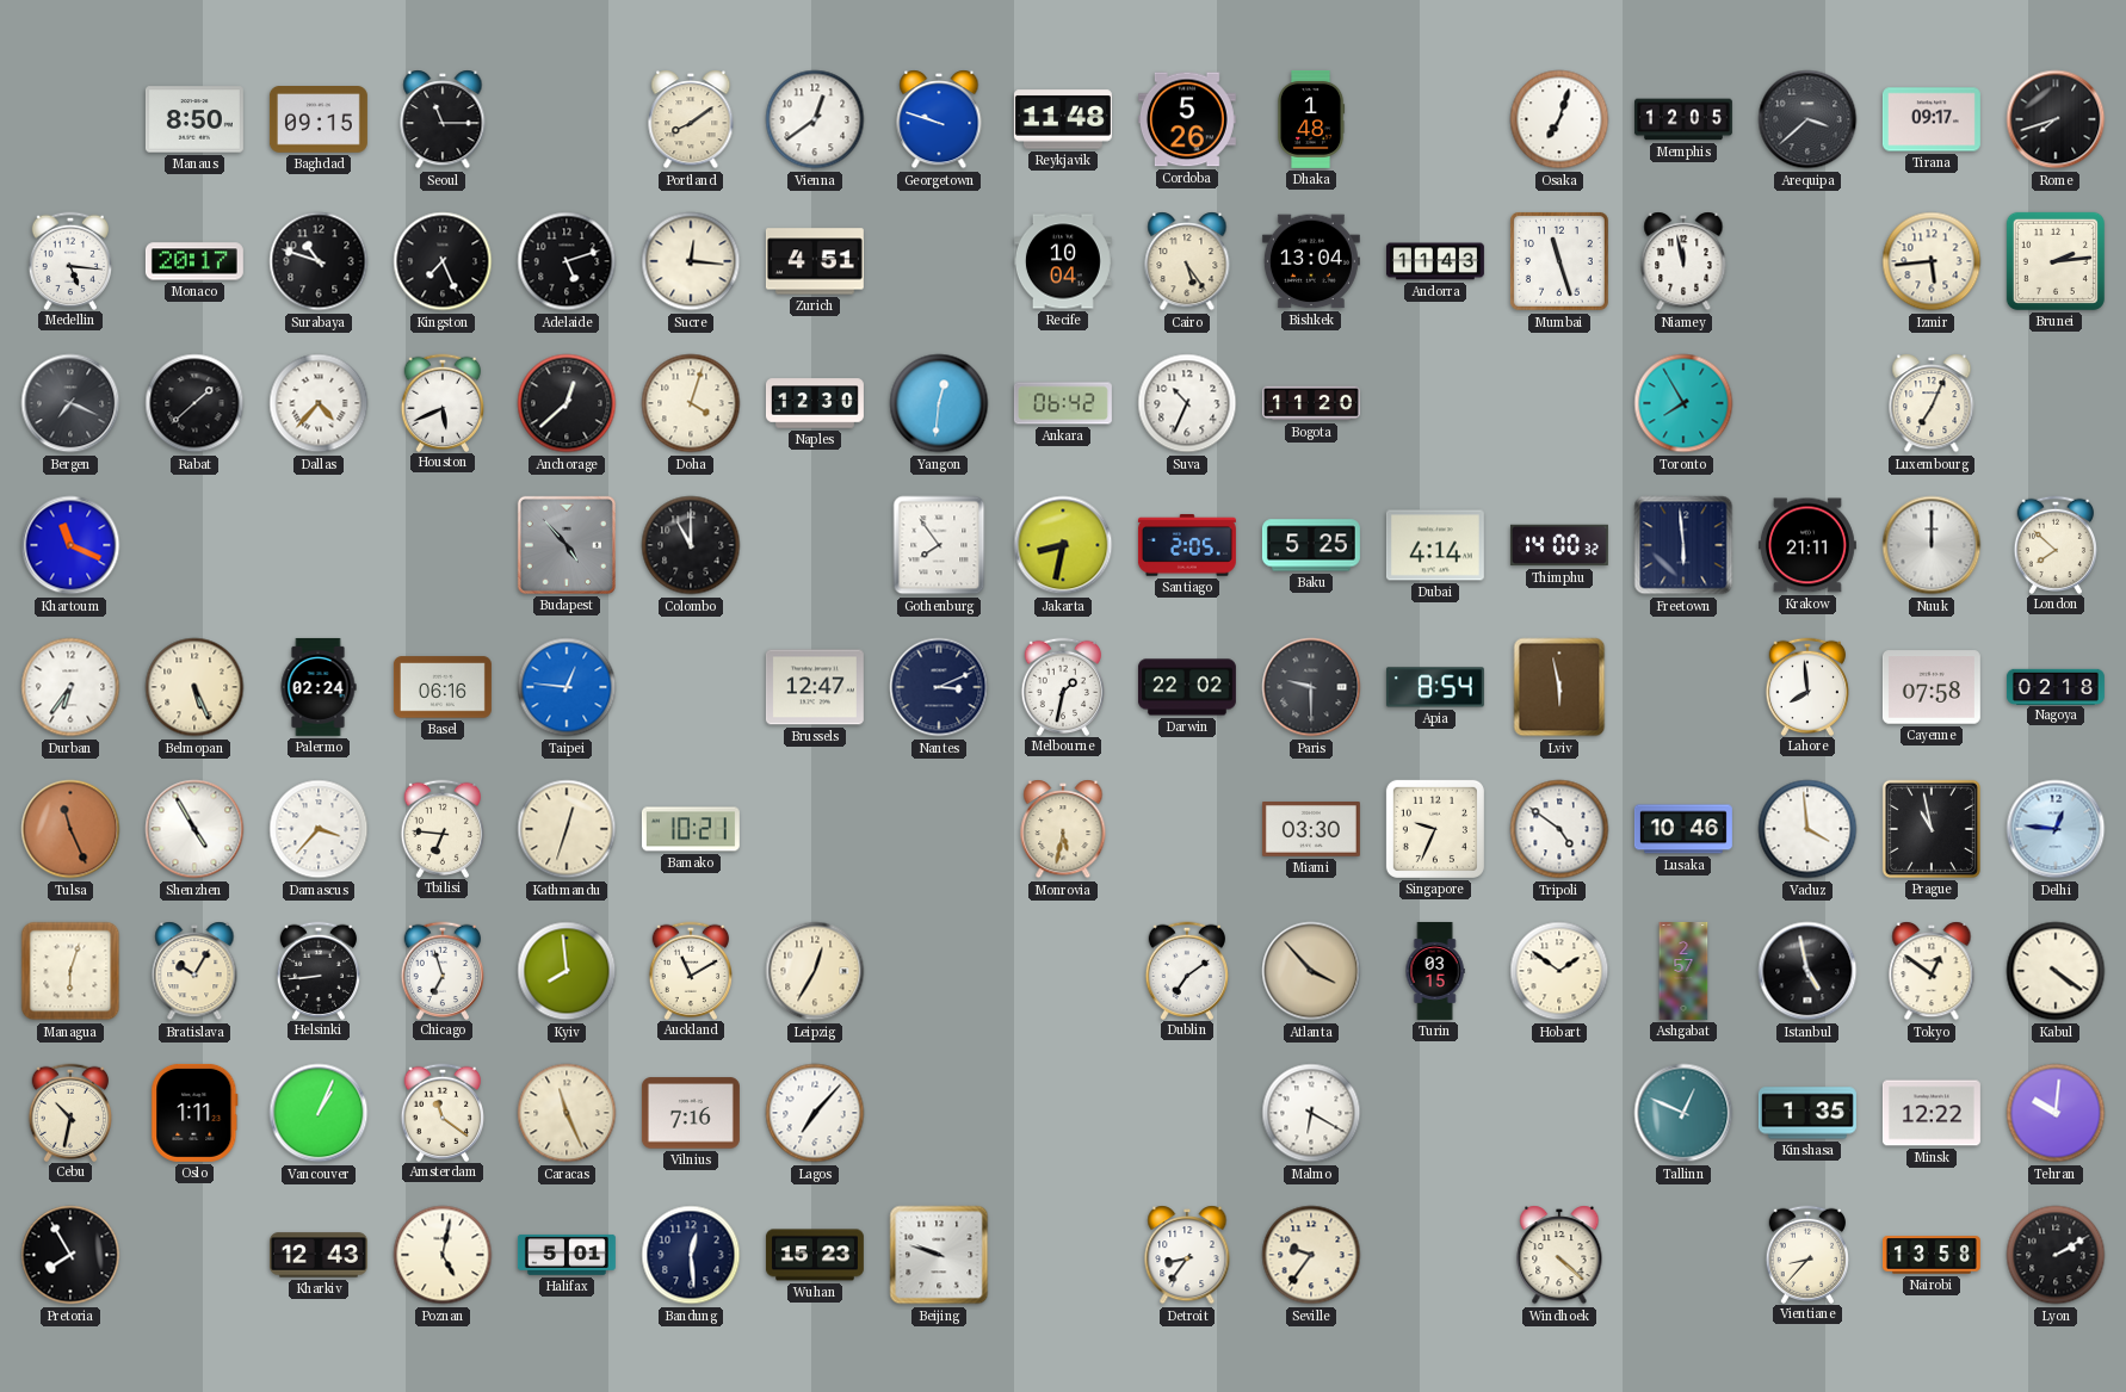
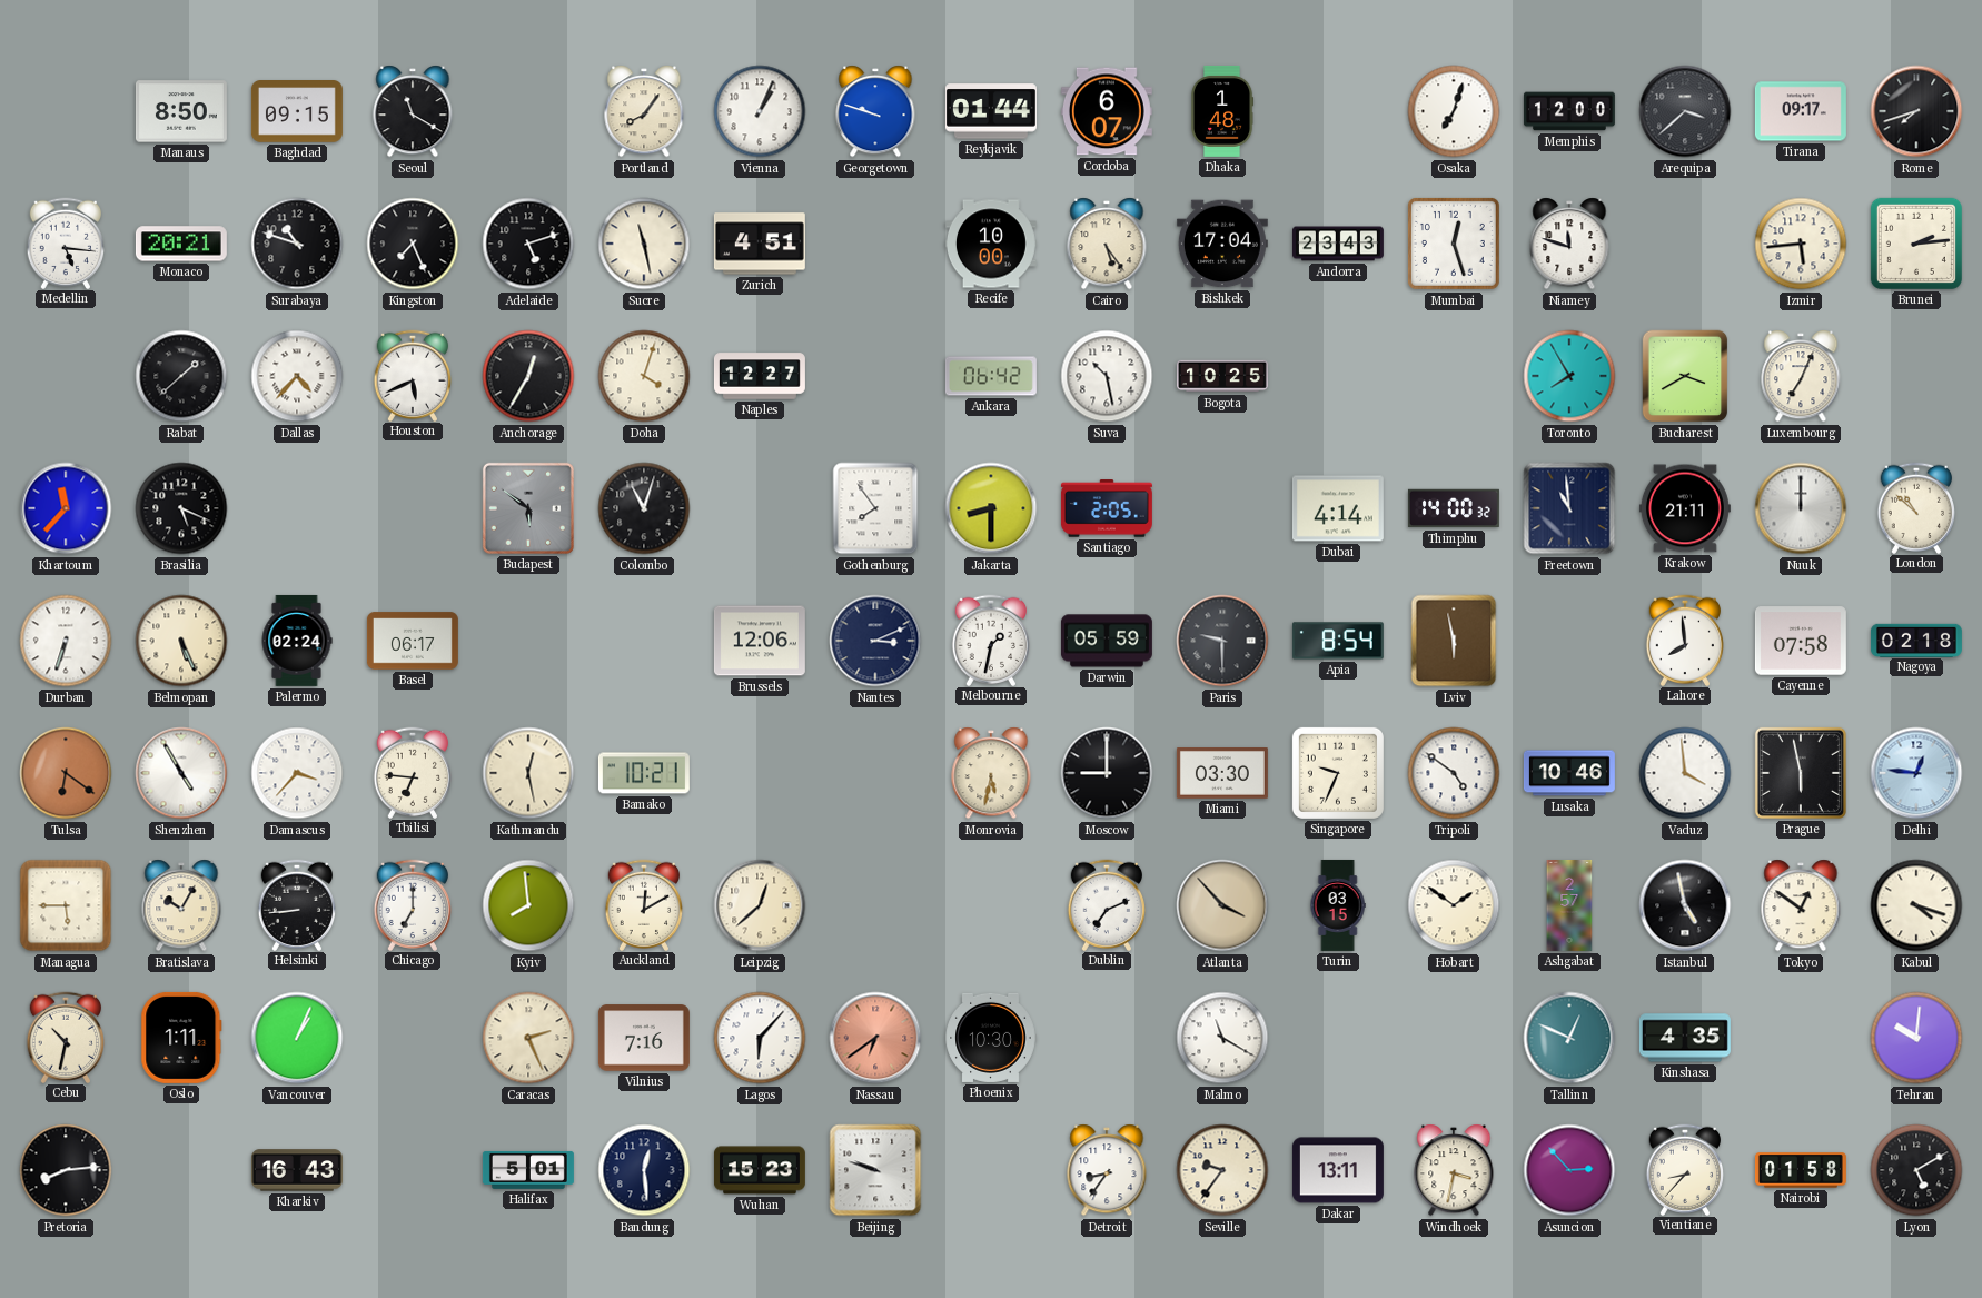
Seoul: 11:15 -> 11:20 (413, 111)
Portland: 8:09 -> 8:06 (644, 111)
Vienna: 12:39 -> 1:04 (760, 111)
Reykjavik: 11:48 -> 01:44 (991, 111)
Cordoba: 5:26 -> 6:07 (1107, 111)
Memphis: 12:05 -> 12:00 (1569, 111)
Monaco: 20:17 -> 20:21 (181, 244)
Sucre: 12:16 -> 11:28 (644, 244)
Recife: 10:04 -> 10:00 (991, 244)
Bishkek: 13:04 -> 17:04 (1222, 244)
Andorra: 11:43 -> 23:43 (1338, 244)
Mumbai: 11:27 -> 12:27 (1454, 244)
Niamey: 11:58 -> 11:48 (1569, 244)
Bergen: 7:19 -> none (70, 403)
Anchorage: 12:38 -> 12:35 (528, 376)
Naples: 12:30 -> 12:27 (760, 376)
Yangon: 12:31 -> none (939, 403)
Suva: 10:34 -> 10:28 (1107, 376)
Bogota: 11:20 -> 10:25 (1222, 376)
Bucharest: none -> 3:40 (1685, 376)
Khartoum: 11:19 -> 11:37 (66, 508)
Brasilia: none -> 5:19 (181, 508)
Budapest: 4:53 -> 5:51 (528, 508)
Colombo: 11:00 -> 11:03 (644, 508)
Jakarta: 8:32 -> 8:30 (991, 508)
Baku: 5:25 -> none (1311, 545)
Freetown: 5:59 -> 10:59 (1569, 508)
London: 7:52 -> 10:52 (1915, 507)
Durban: 6:36 -> 6:33 (66, 641)
Basel: 06:16 -> 06:17 (413, 641)
Taipei: 12:46 -> none (567, 687)
Brussels: 12:47 -> 12:06 (760, 641)
Darwin: 22:02 -> 05:59 (1107, 641)
Tulsa: 11:26 -> 6:21 (66, 773)
Kathmandu: 12:33 -> 12:28 (528, 773)
Moscow: none -> 9:00 (1107, 773)
Prague: 10:58 -> 5:58 (1801, 773)
Managua: 6:03 -> 5:45 (66, 905)
Chicago: 6:57 -> 7:00 (412, 904)
Auckland: 11:10 -> 12:10 (643, 904)
Leipzig: 12:35 -> 12:38 (760, 905)
Dublin: 7:09 -> 7:11 (1106, 904)
Kabul: 4:21 -> 4:18 (1916, 905)
Amsterdam: 11:21 -> none (441, 1112)
Caracas: 11:26 -> 2:26 (528, 1038)
Lagos: 7:07 -> 6:07 (760, 1038)
Nassau: none -> 6:39 (875, 1038)
Phoenix: none -> 10:30 (991, 1038)
Malmo: 6:20 -> 11:20 (1222, 1038)
Kinshasa: 1:35 -> 4:35 (1685, 1038)
Minsk: 12:22 -> none (1932, 1113)
Pretoria: 7:55 -> 8:14 (66, 1170)
Kharkiv: 12:43 -> 16:43 (297, 1170)
Poznan: 5:02 -> none (443, 1255)
Dakar: none -> 13:11 (1338, 1170)
Windhoek: 4:22 -> 3:32 (1454, 1170)
Asuncion: none -> 2:53 (1569, 1170)
Nairobi: 13:58 -> 01:58 (1801, 1170)
Lyon: 2:10 -> 5:10 (1916, 1170)
